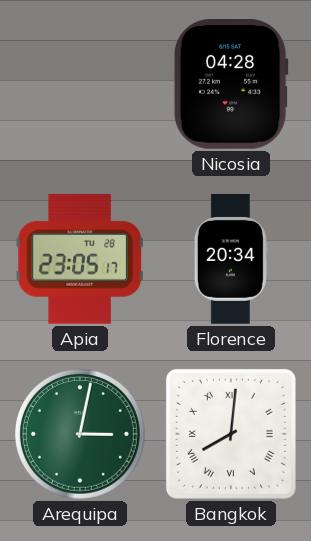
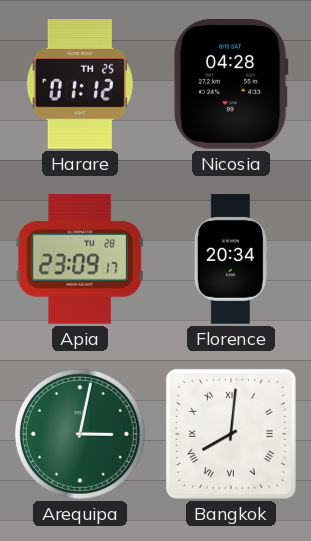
Harare: none -> 01:12 (80, 85)
Apia: 23:05 -> 23:09 (80, 259)
